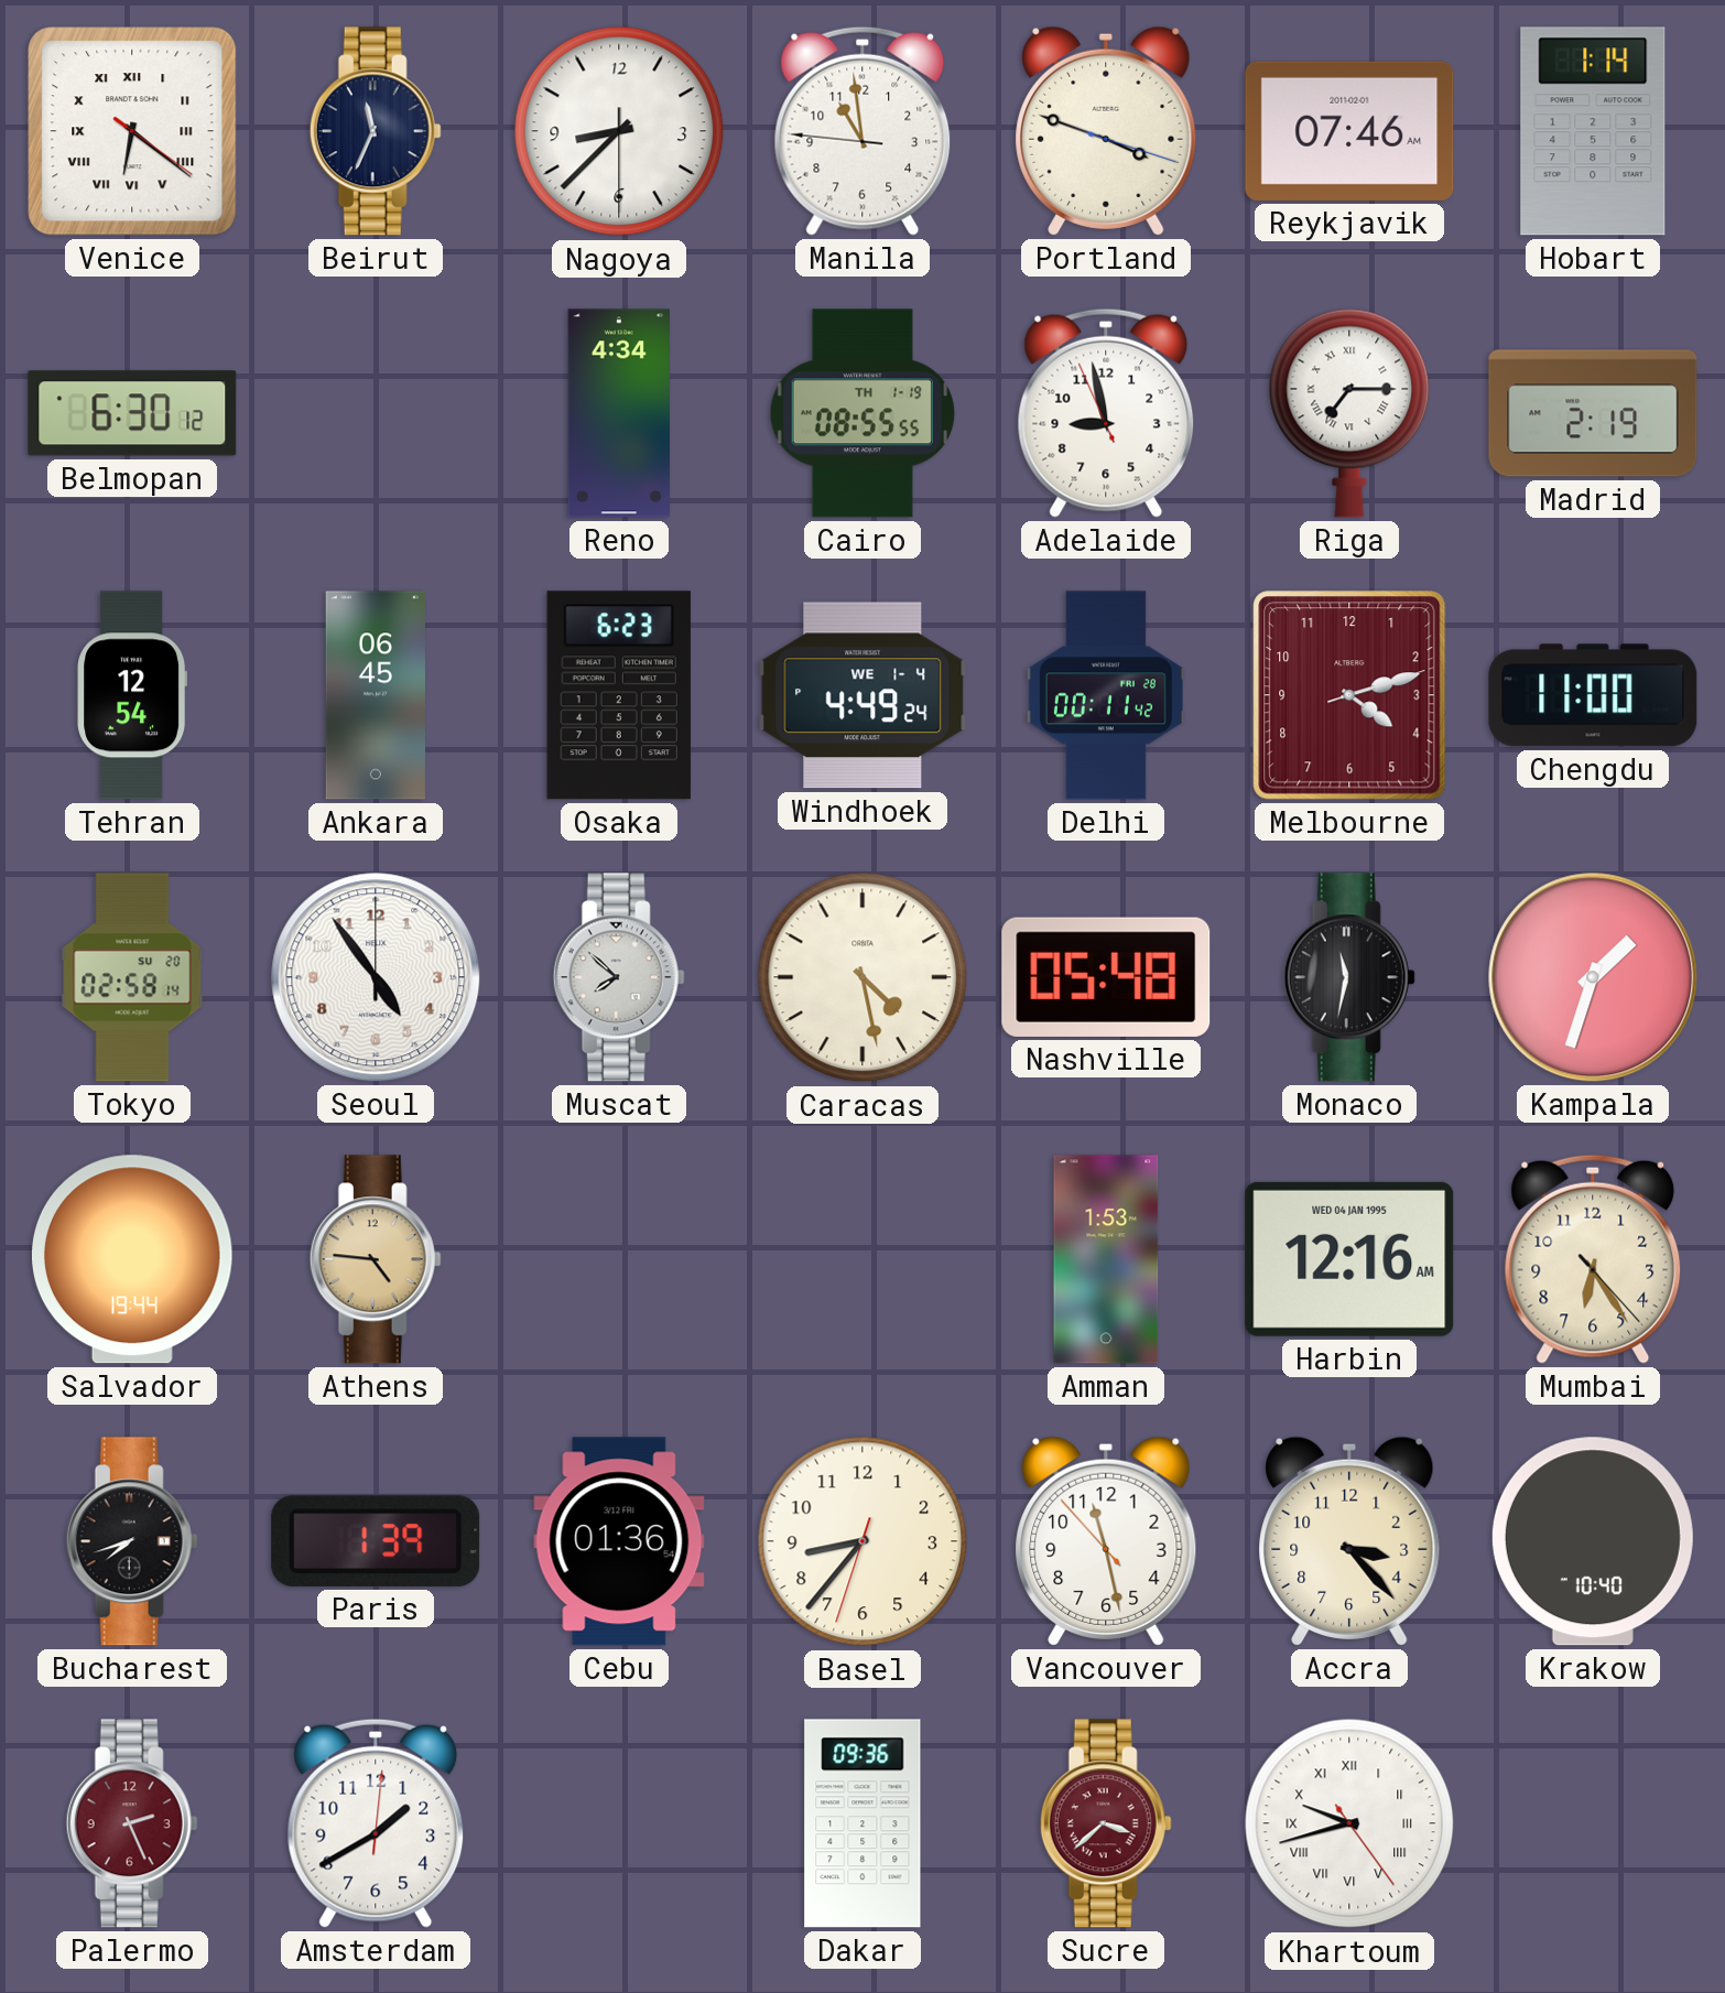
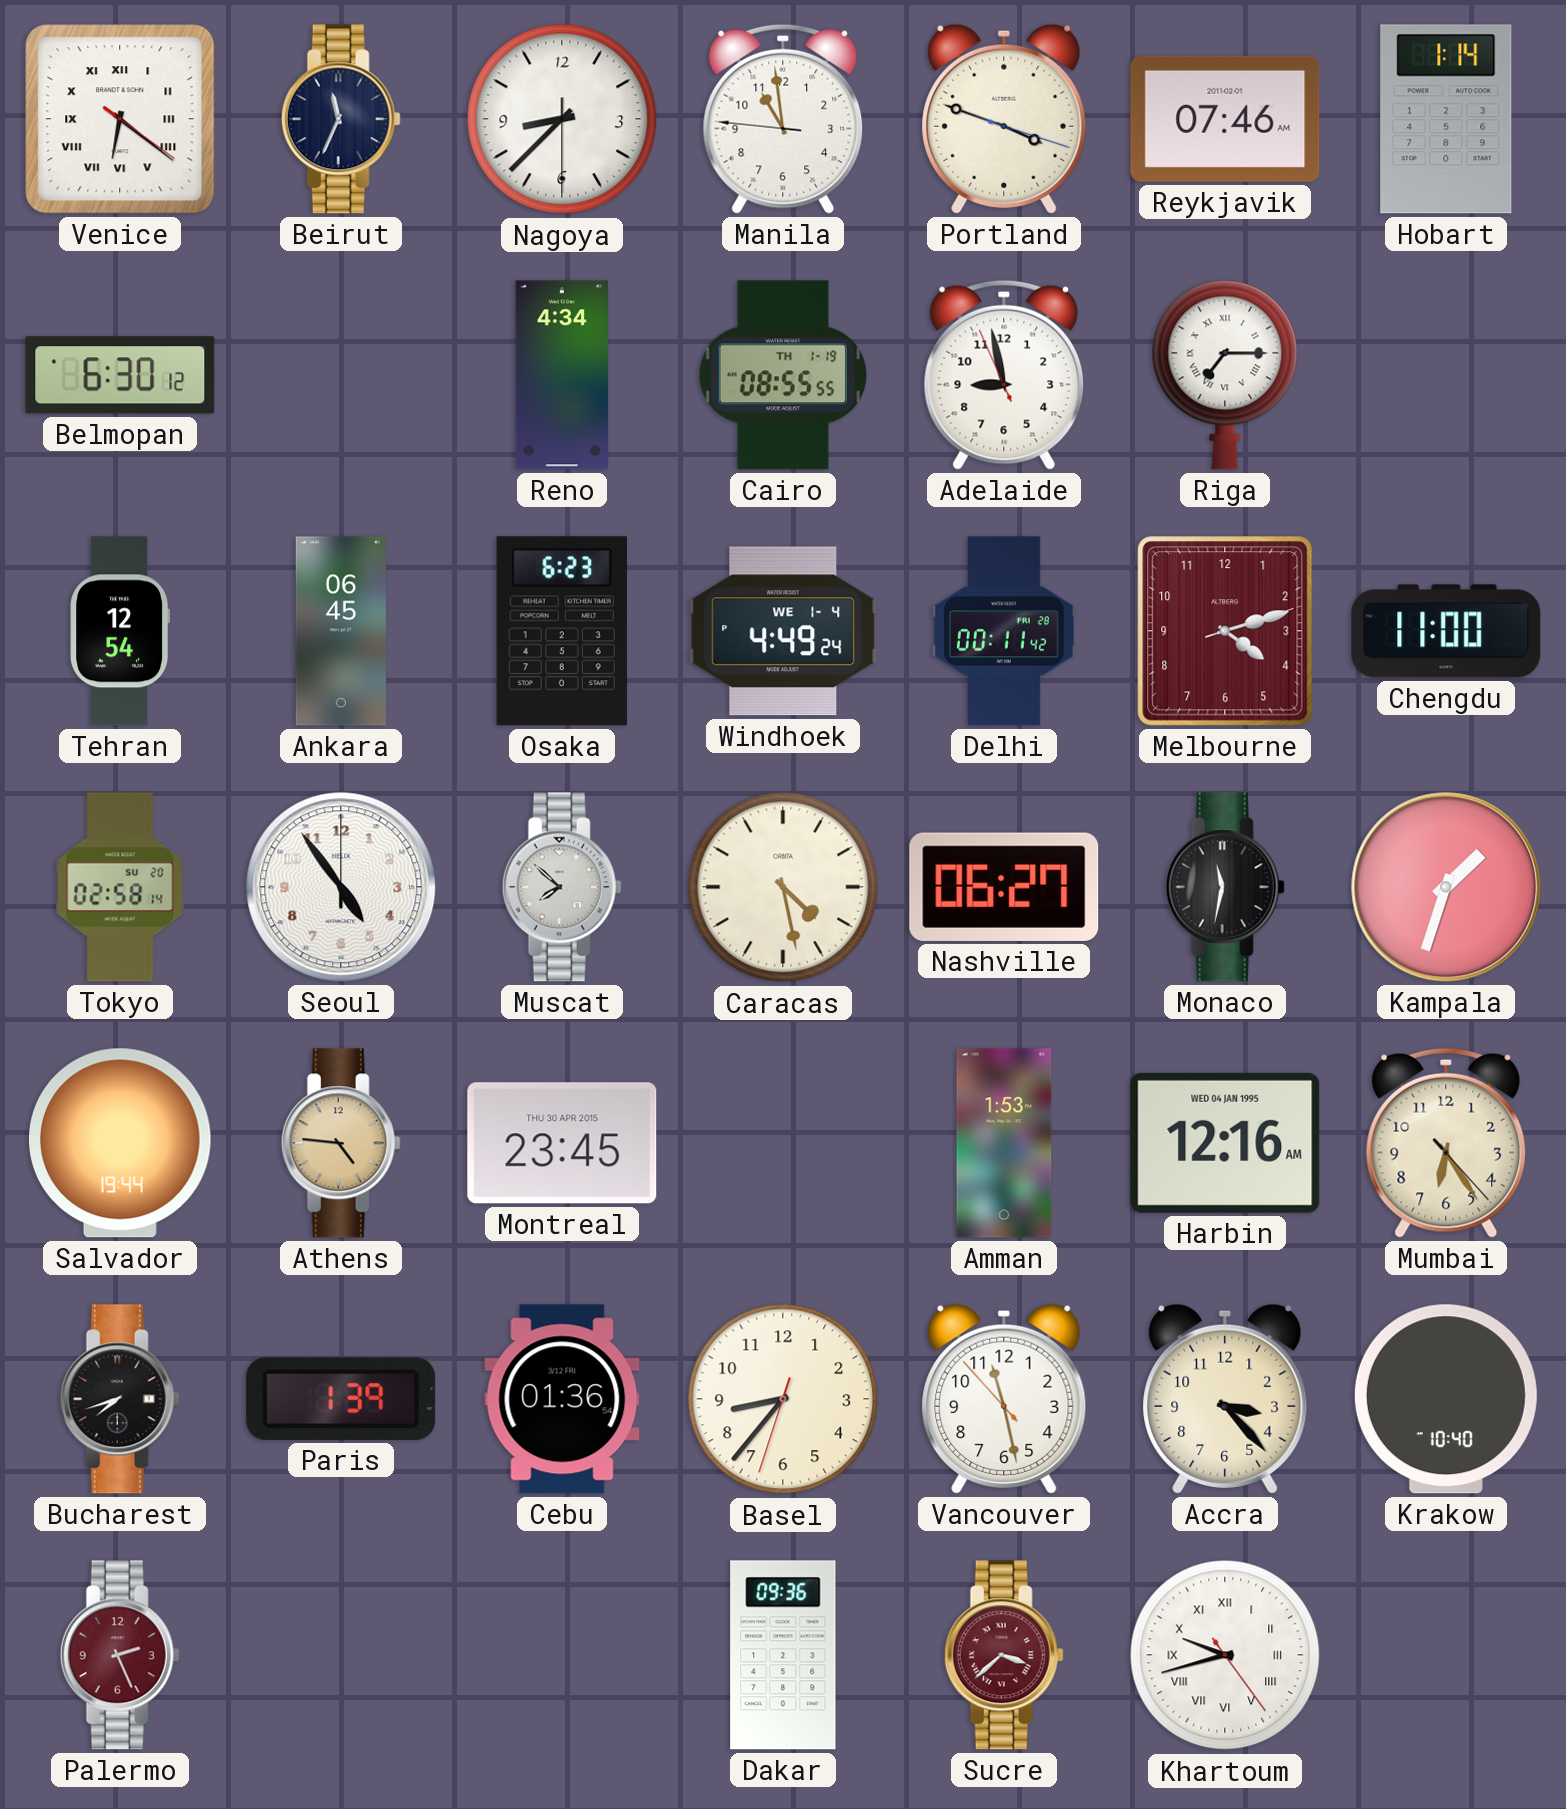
Madrid: 2:19 -> none (1593, 413)
Nashville: 05:48 -> 06:27 (1004, 887)
Montreal: none -> 23:45 (562, 1143)
Amsterdam: 1:40 -> none (376, 1823)
